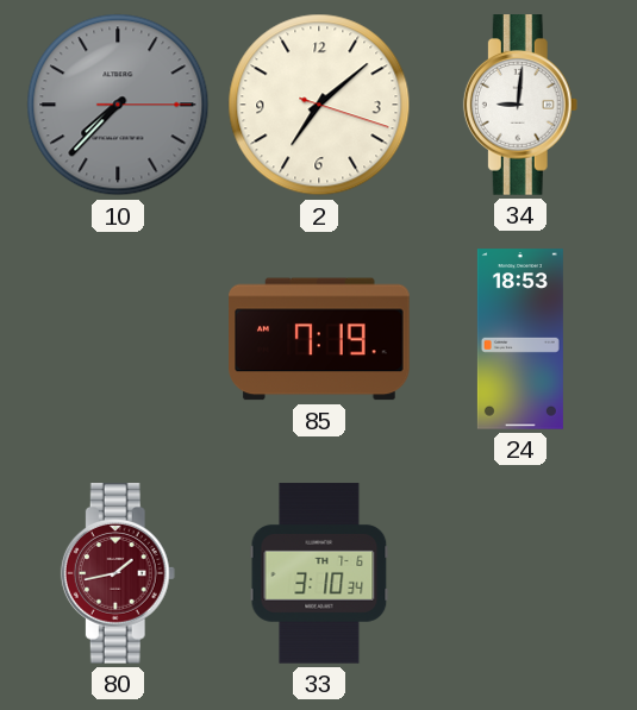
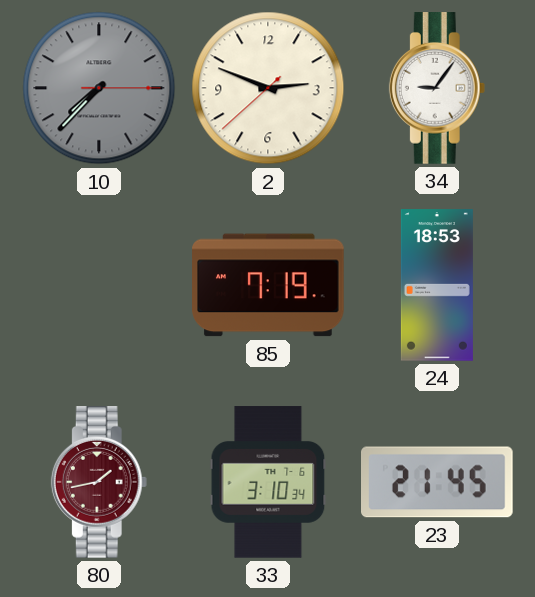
2: 7:08 -> 2:48 (268, 88)
34: 9:01 -> 9:06 (437, 88)
23: none -> 21:45 (438, 482)
